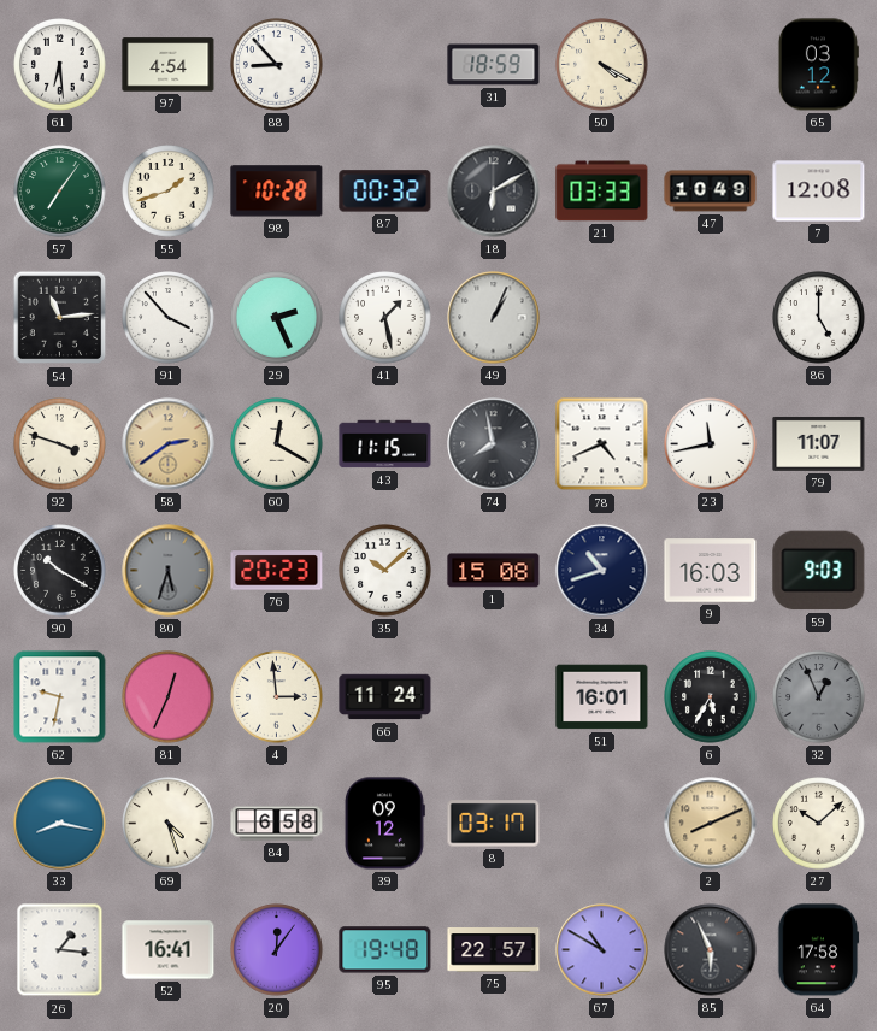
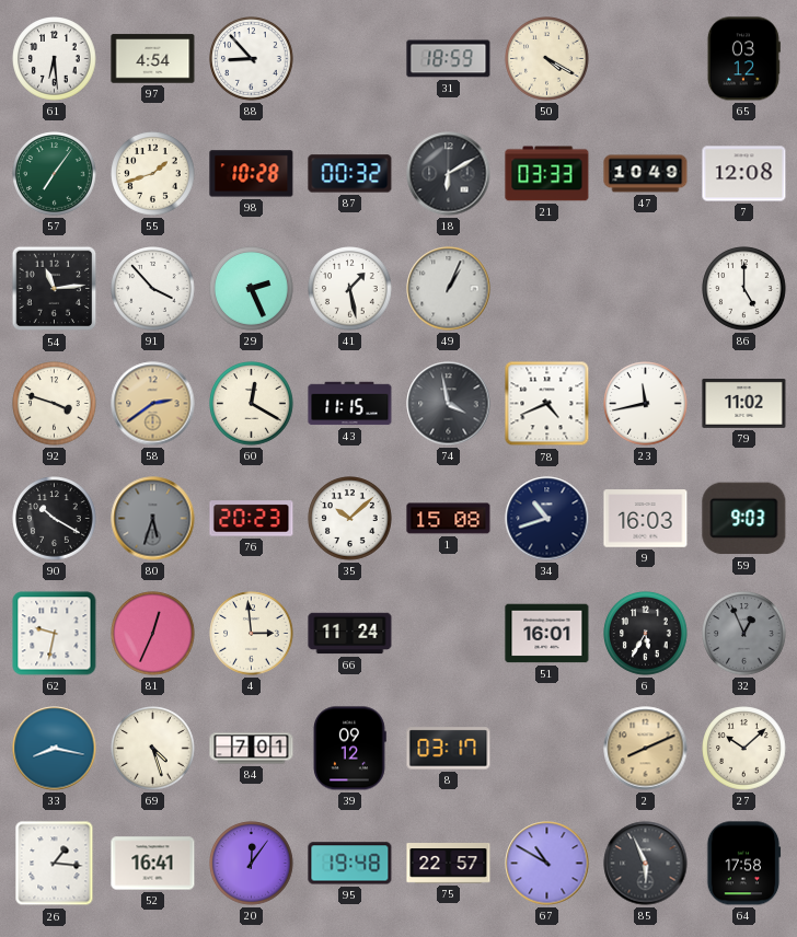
74: 7:58 -> 3:58 (449, 404)
79: 11:07 -> 11:02 (744, 403)
84: 6:58 -> 7:01 (252, 749)
